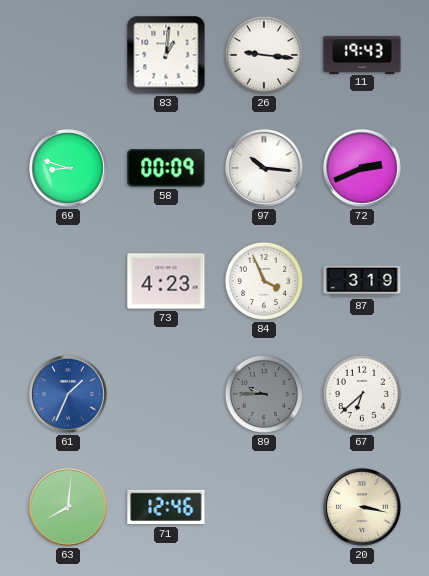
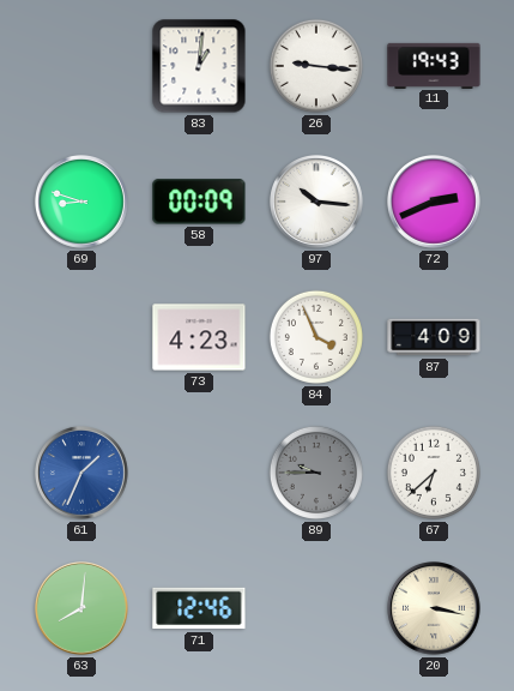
87: 3:19 -> 4:09 (434, 337)
